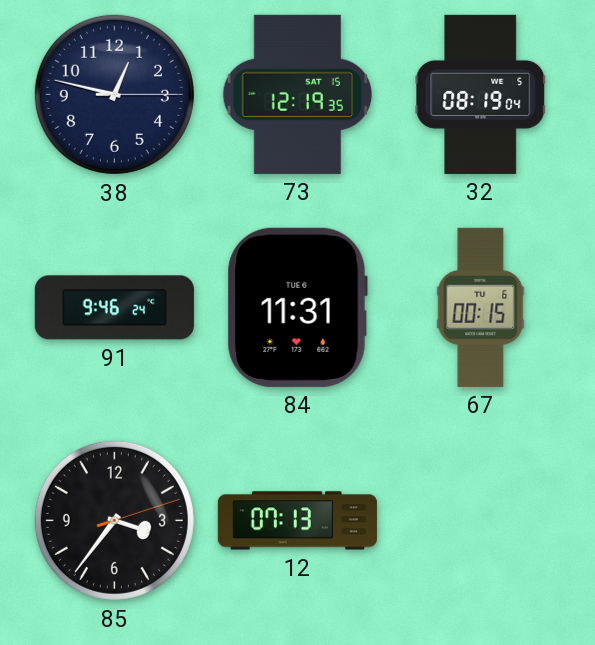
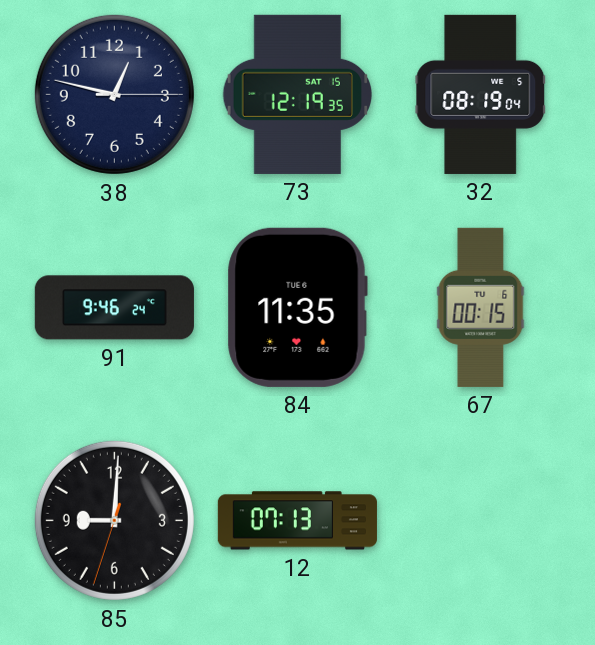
84: 11:31 -> 11:35 (297, 307)
85: 3:36 -> 9:00 (114, 520)
